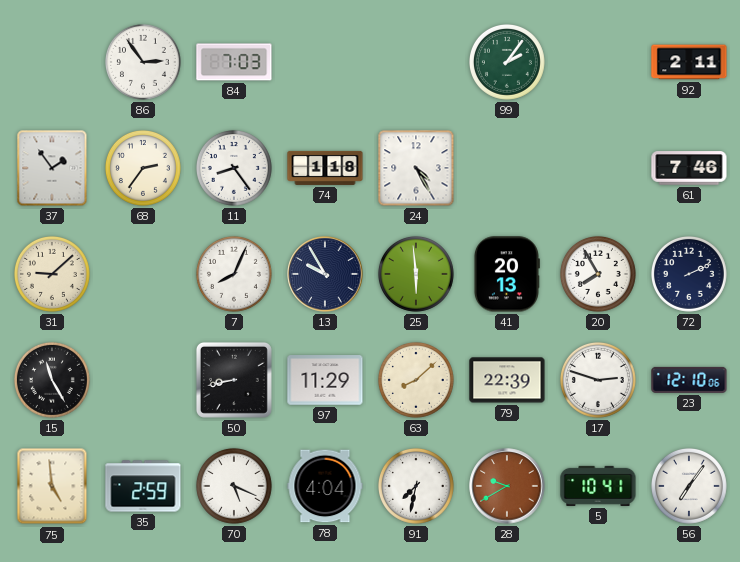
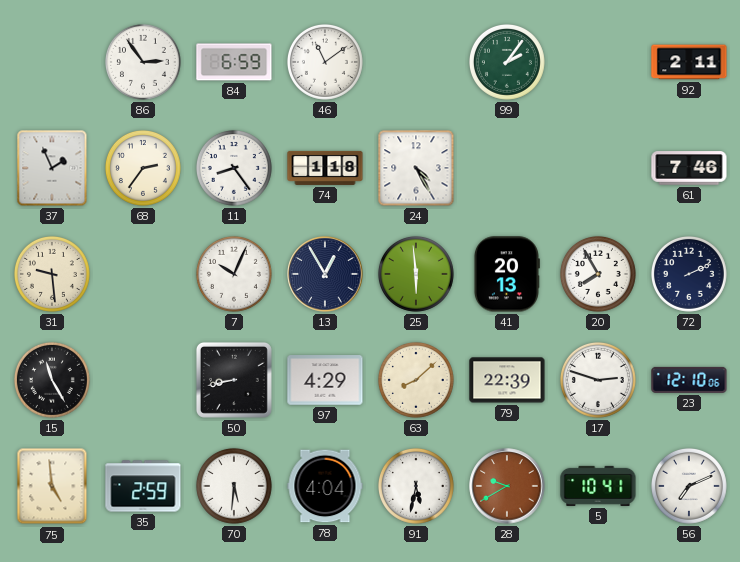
84: 7:03 -> 6:59 (234, 62)
46: none -> 11:09 (325, 62)
37: 1:54 -> 1:56 (52, 168)
31: 9:08 -> 9:29 (52, 274)
7: 8:04 -> 10:04 (234, 274)
13: 9:55 -> 12:55 (325, 274)
97: 11:29 -> 4:29 (325, 380)
70: 5:19 -> 5:31 (234, 486)
91: 7:32 -> 5:32 (416, 486)
56: 7:06 -> 7:11 (689, 486)
